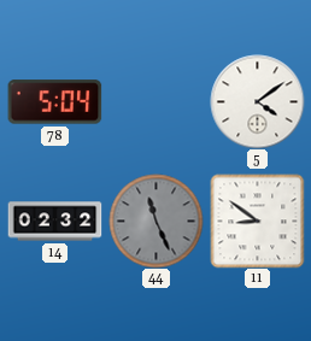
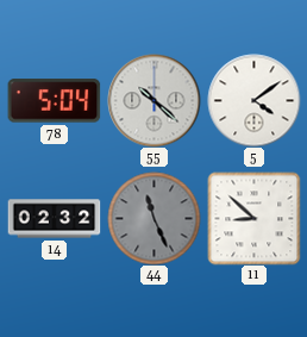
55: none -> 10:22 (153, 100)
11: 8:51 -> 8:52 (253, 218)
